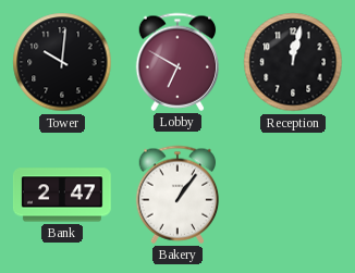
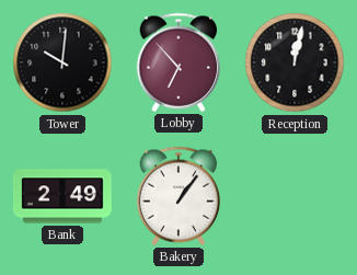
Lobby: 6:50 -> 6:53 (178, 62)
Bank: 2:47 -> 2:49 (62, 196)
